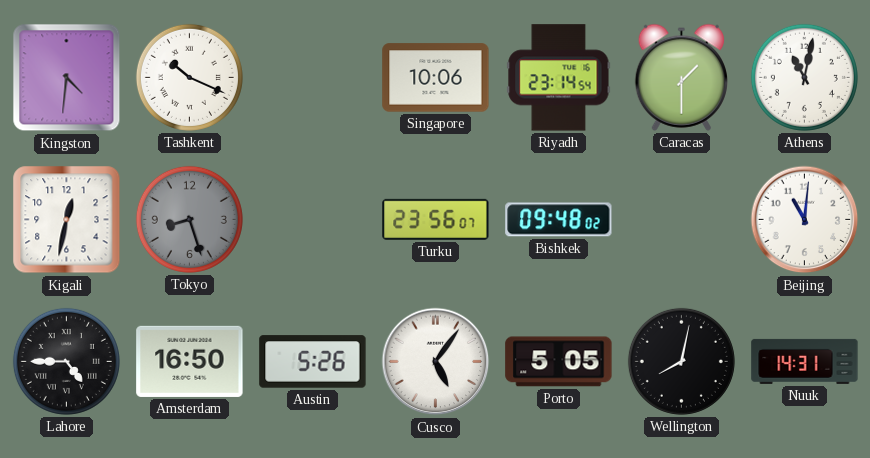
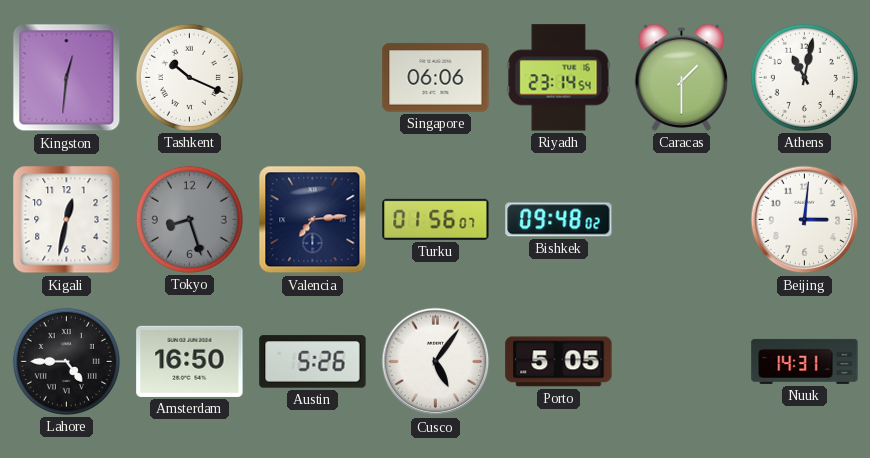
Kingston: 4:31 -> 12:31 (67, 78)
Singapore: 10:06 -> 06:06 (436, 78)
Valencia: none -> 7:14 (313, 220)
Turku: 23:56 -> 01:56 (436, 219)
Beijing: 11:01 -> 3:01 (805, 220)
Wellington: 8:02 -> none (681, 361)
